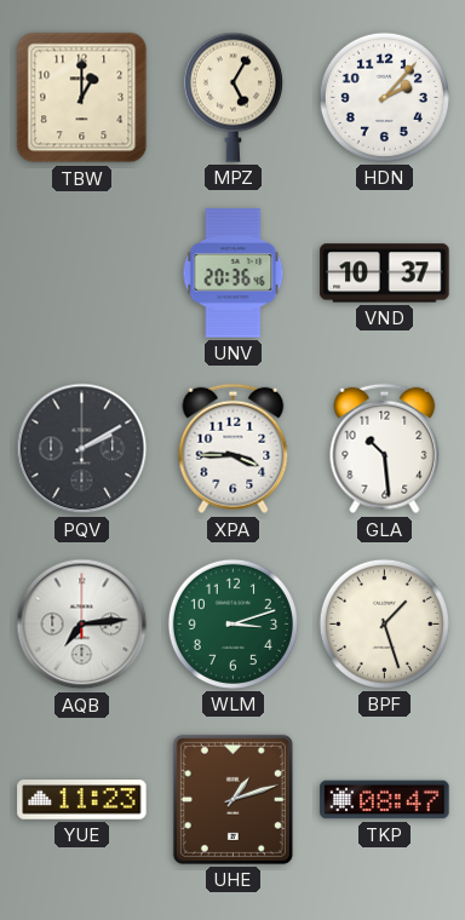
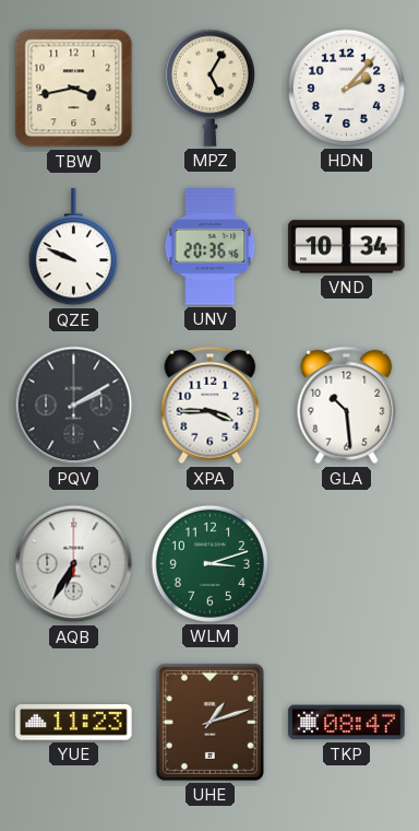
TBW: 1:00 -> 3:43 (74, 89)
QZE: none -> 9:49 (73, 247)
VND: 10:37 -> 10:34 (347, 247)
AQB: 7:14 -> 6:35 (74, 564)
BPF: 1:27 -> none (384, 623)
